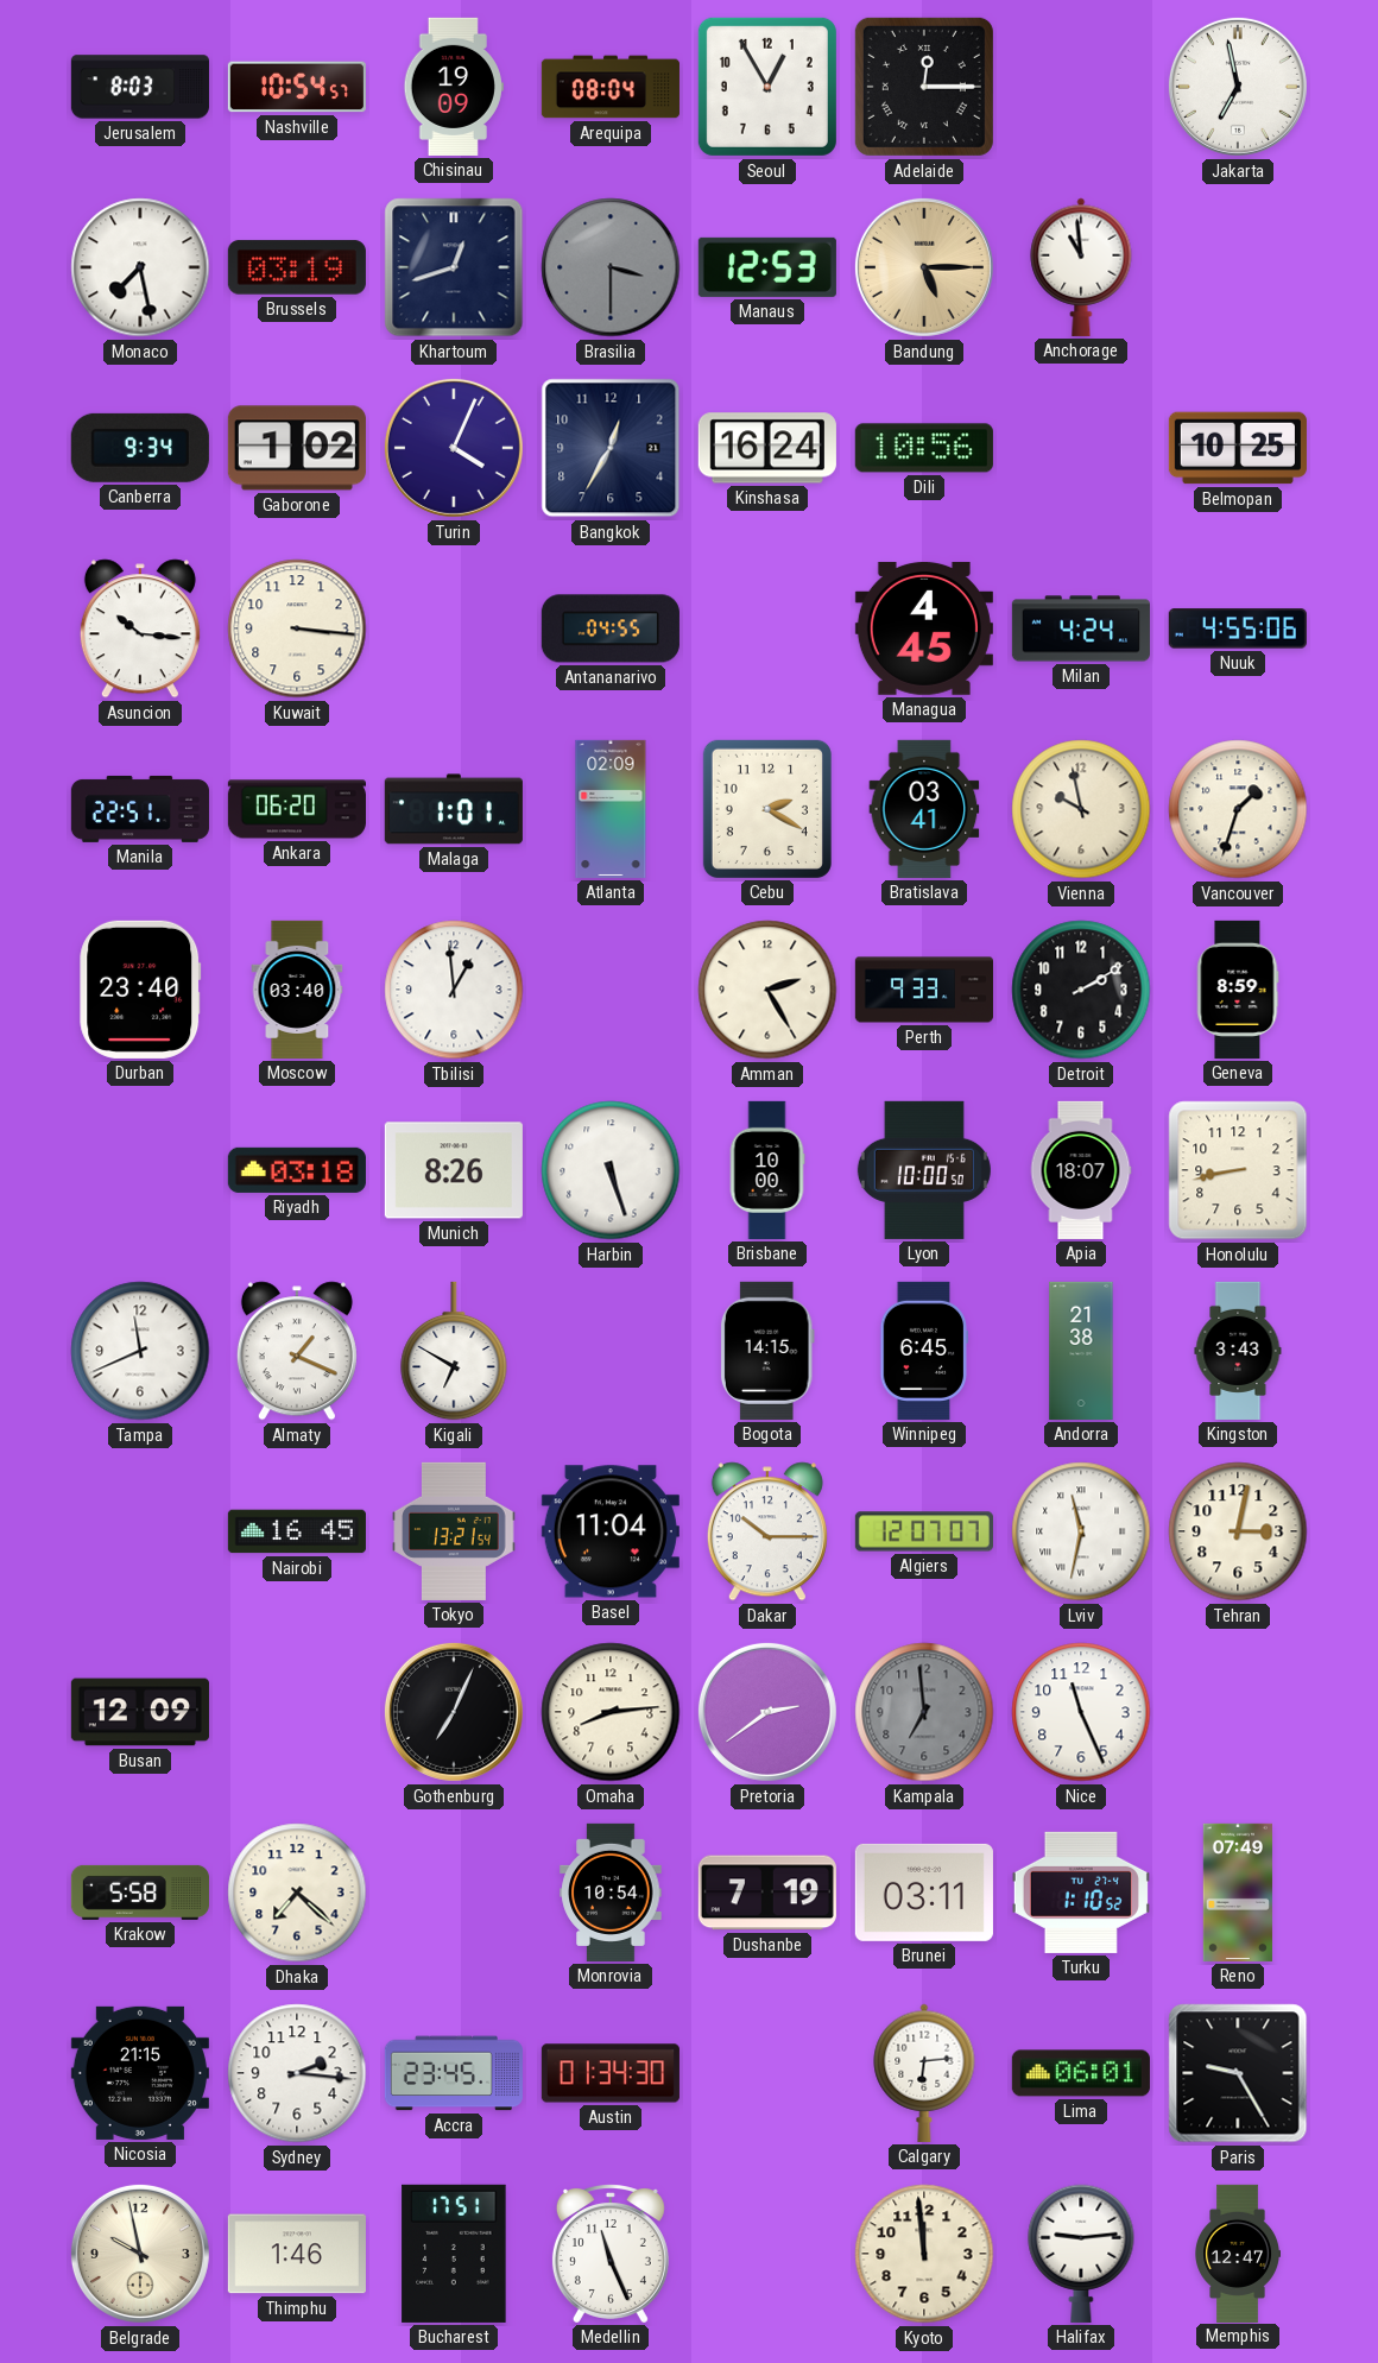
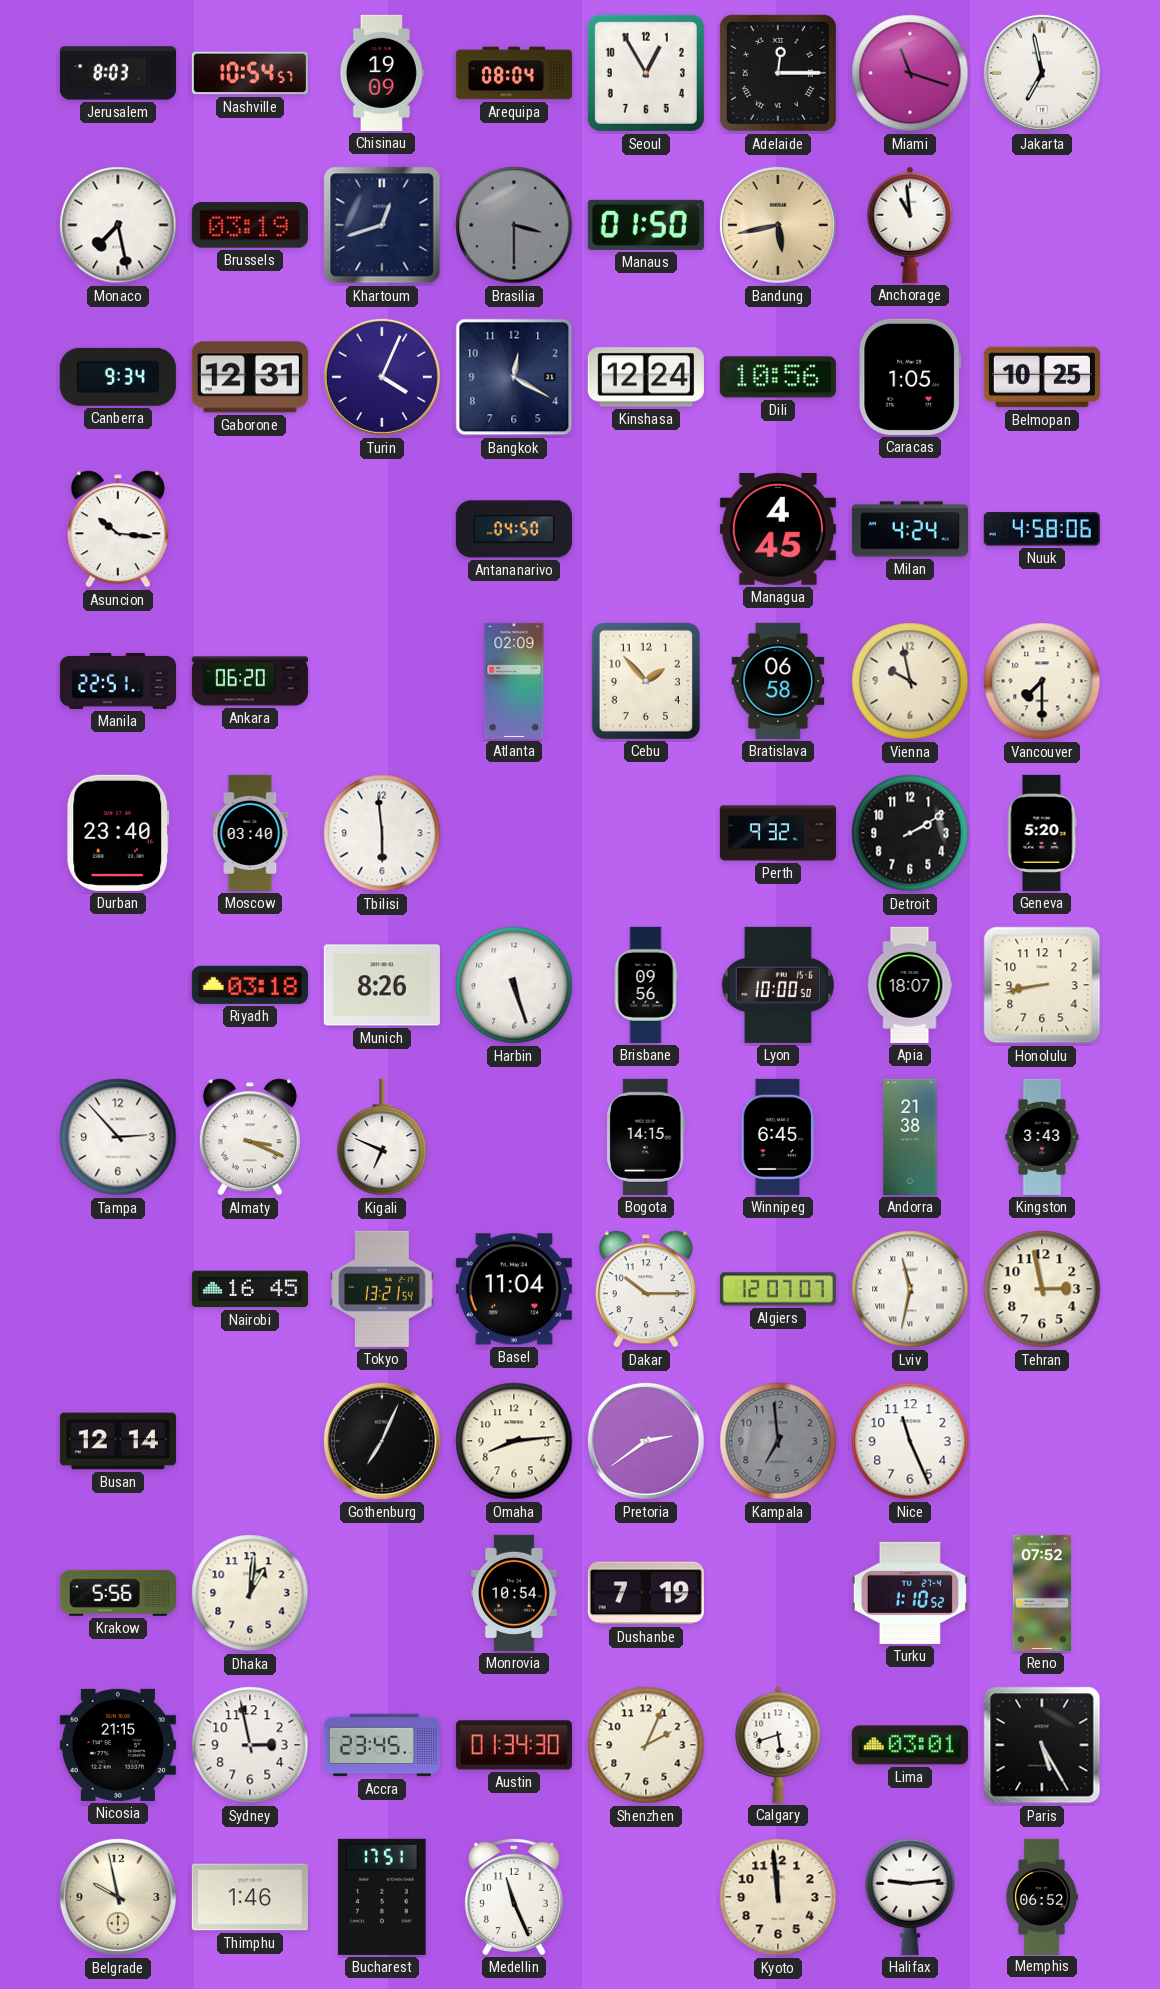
Miami: none -> 11:18 (910, 73)
Manaus: 12:53 -> 01:50 (646, 225)
Bandung: 5:15 -> 5:43 (778, 225)
Gaborone: 1:02 -> 12:31 (250, 377)
Bangkok: 12:35 -> 12:20 (514, 377)
Kinshasa: 16:24 -> 12:24 (646, 377)
Caracas: none -> 1:05 (910, 377)
Kuwait: 3:16 -> none (297, 628)
Antananarivo: 04:55 -> 04:50 (514, 529)
Nuuk: 4:55 -> 4:58 (1042, 529)
Malaga: 1:01 -> none (454, 809)
Cebu: 2:20 -> 1:53 (646, 681)
Bratislava: 03:41 -> 06:58 (778, 681)
Vancouver: 1:33 -> 7:30 (1042, 681)
Tbilisi: 12:59 -> 5:59 (382, 833)
Amman: 2:25 -> none (767, 990)
Perth: 9:33 -> 9:32 (778, 833)
Geneva: 8:59 -> 5:20 (1042, 833)
Brisbane: 10:00 -> 09:56 (646, 985)
Tampa: 11:41 -> 2:53 (118, 1137)
Almaty: 1:19 -> 3:19 (250, 1137)
Kigali: 6:50 -> 6:49 (382, 1137)
Tehran: 3:02 -> 2:58 (1042, 1289)
Busan: 12:09 -> 12:14 (118, 1441)
Krakow: 5:58 -> 5:56 (118, 1593)
Dhaka: 7:22 -> 1:01 (250, 1593)
Brunei: 03:11 -> none (924, 1893)
Reno: 07:49 -> 07:52 (1042, 1593)
Sydney: 2:16 -> 2:58 (250, 1745)
Shenzhen: none -> 2:04 (646, 1745)
Calgary: 6:14 -> 5:42 (778, 1745)
Lima: 06:01 -> 03:01 (910, 1745)
Paris: 9:25 -> 5:25 (1042, 1745)
Memphis: 12:47 -> 06:52 (1042, 1897)
